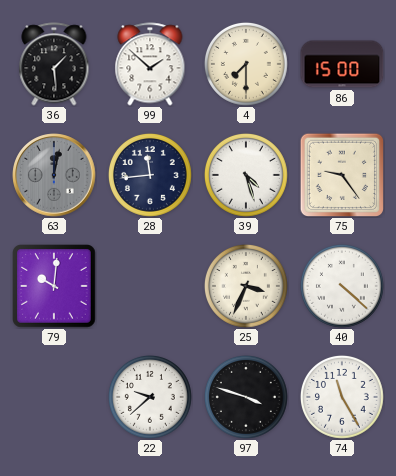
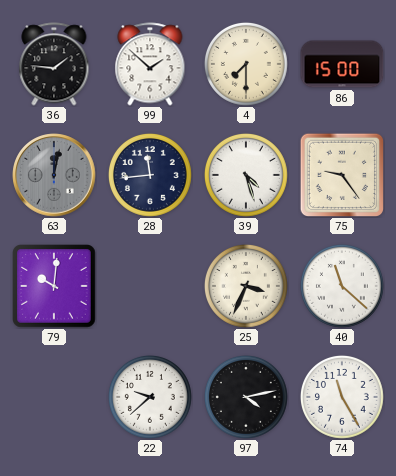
36: 1:29 -> 1:46 (54, 64)
40: 4:22 -> 11:22 (342, 286)
97: 3:48 -> 4:13 (246, 397)
